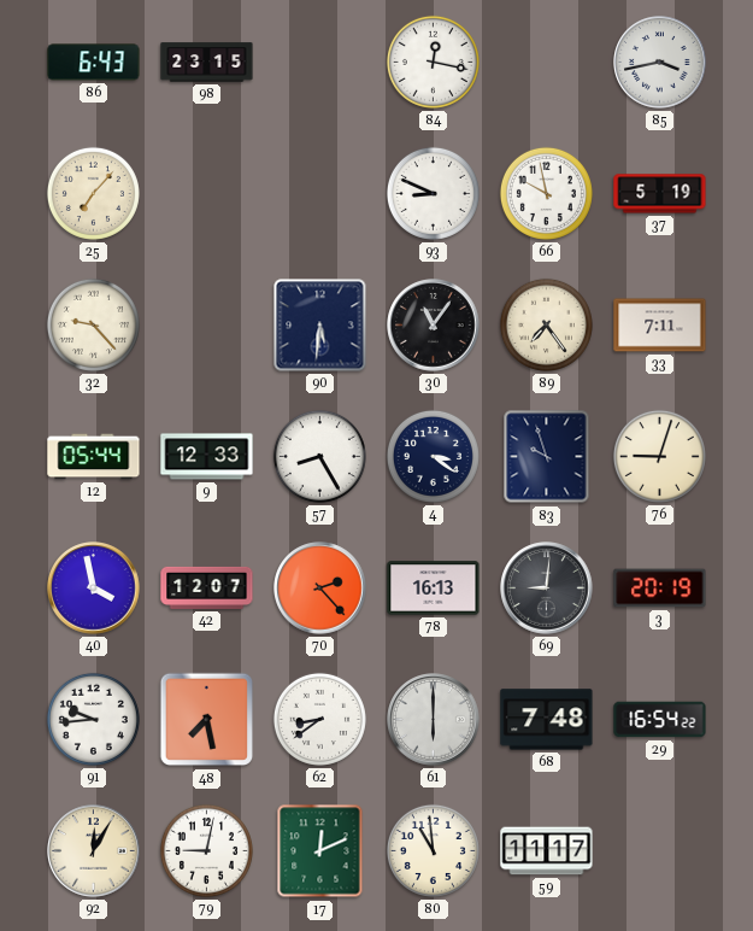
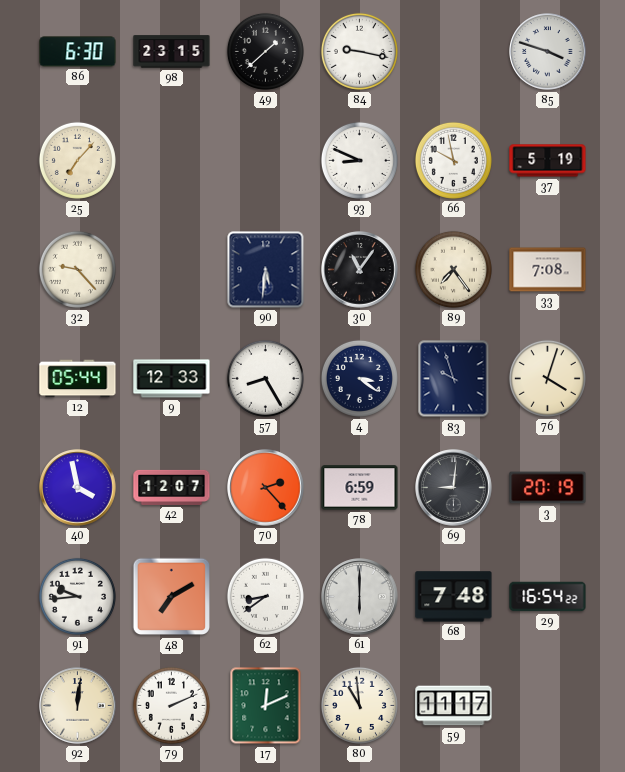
86: 6:43 -> 6:30 (78, 52)
49: none -> 1:38 (265, 51)
84: 12:17 -> 9:17 (359, 51)
85: 3:43 -> 3:48 (548, 52)
33: 7:11 -> 7:08 (548, 270)
76: 9:03 -> 4:03 (547, 378)
78: 16:13 -> 6:59 (360, 488)
48: 7:28 -> 7:10 (172, 597)
92: 12:05 -> 12:01 (78, 706)
79: 9:02 -> 2:11 (171, 705)
